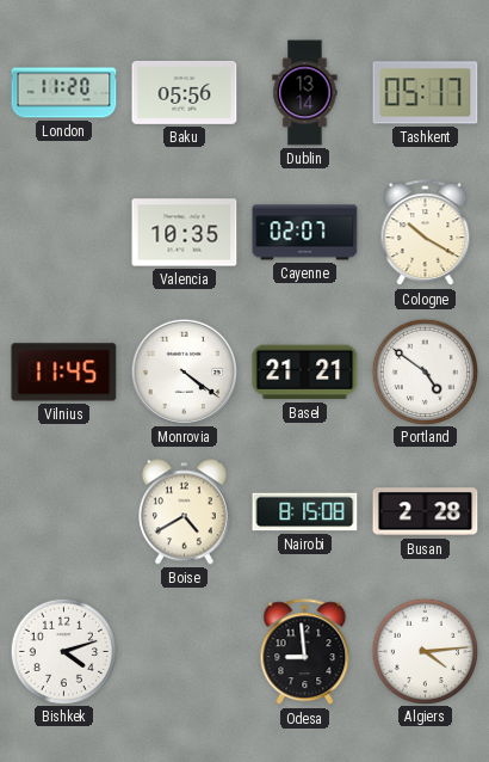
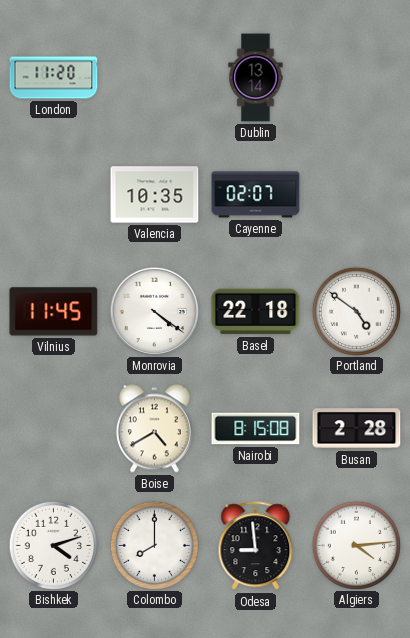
Baku: 05:56 -> none (185, 92)
Tashkent: 05:17 -> none (426, 93)
Cologne: 10:20 -> none (426, 233)
Basel: 21:21 -> 22:18 (256, 312)
Colombo: none -> 8:00 (154, 545)
